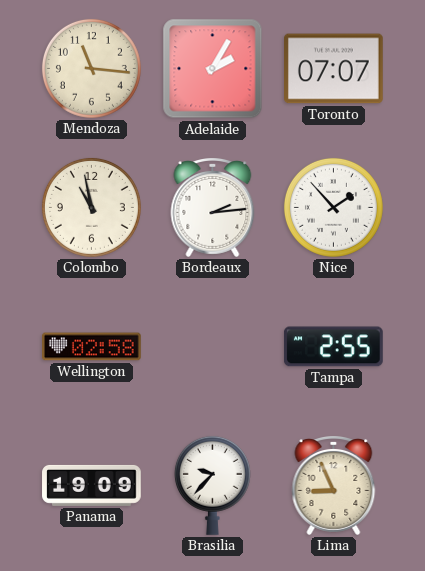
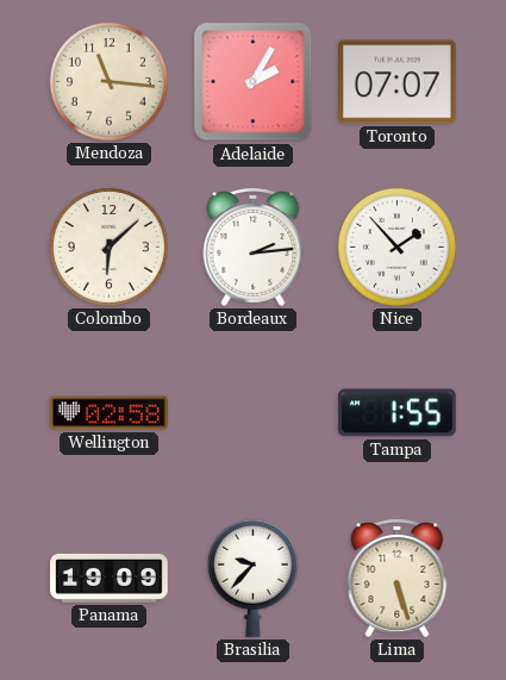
Colombo: 10:58 -> 6:08 (108, 247)
Tampa: 2:55 -> 1:55 (396, 413)
Lima: 8:56 -> 5:27 (398, 579)
